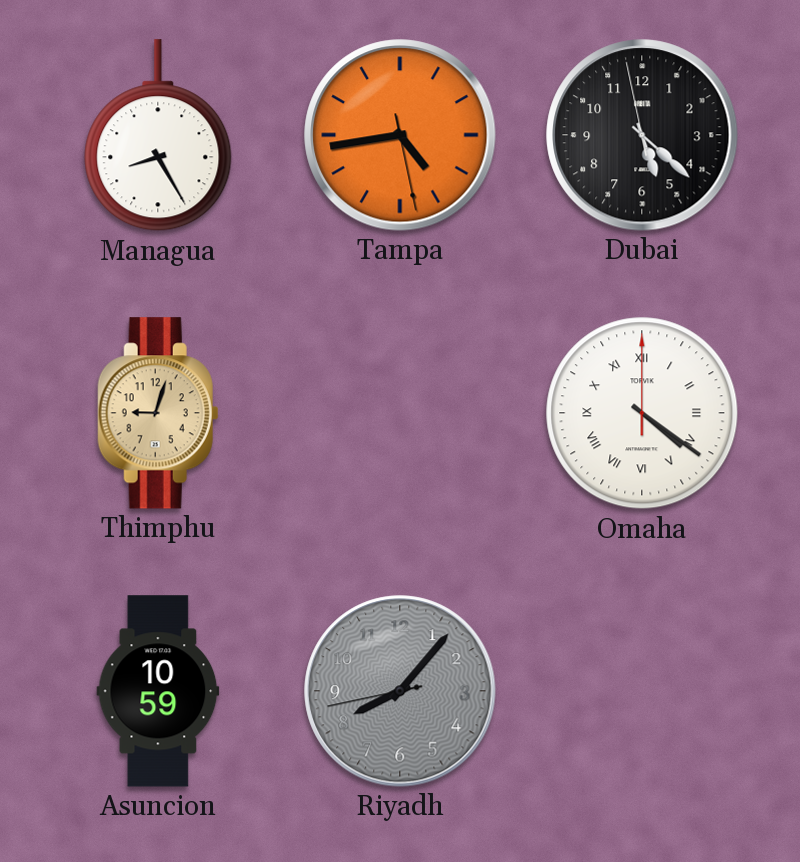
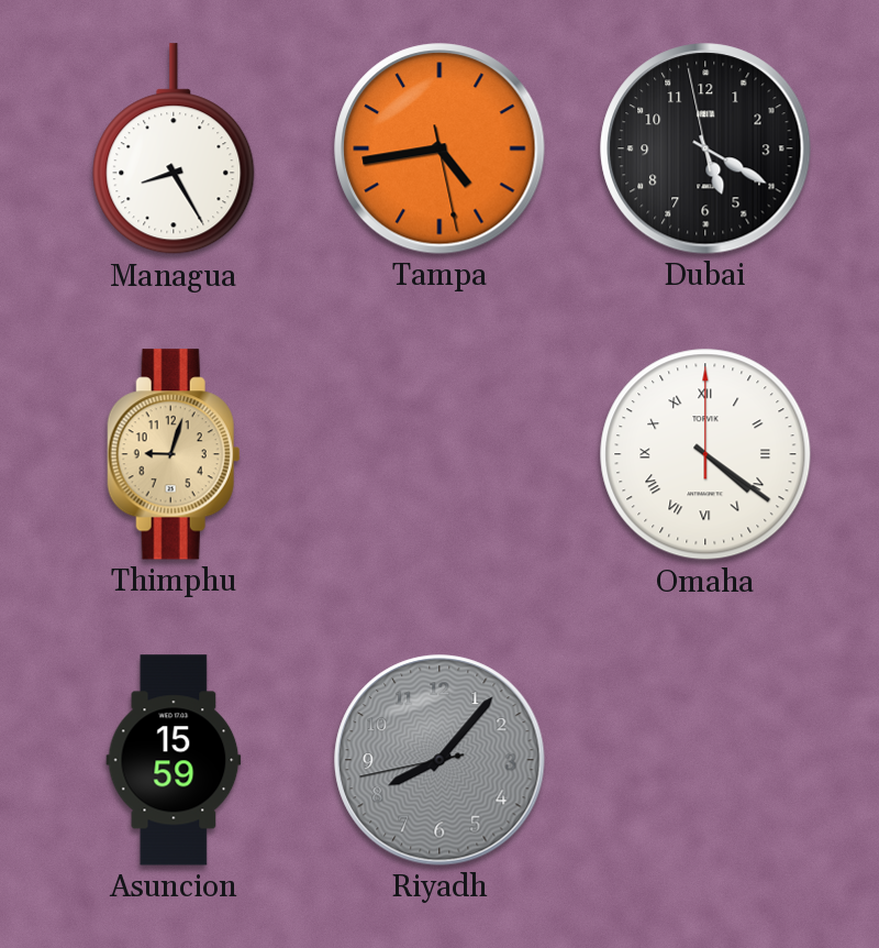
Dubai: 5:21 -> 5:19 (705, 148)
Asuncion: 10:59 -> 15:59 (174, 760)
